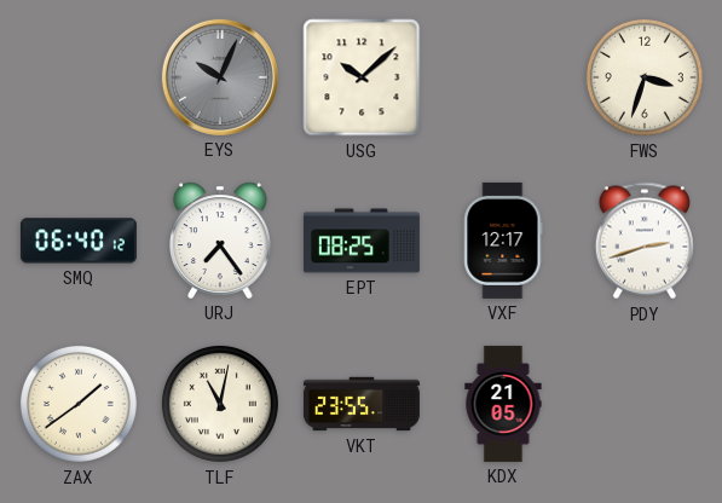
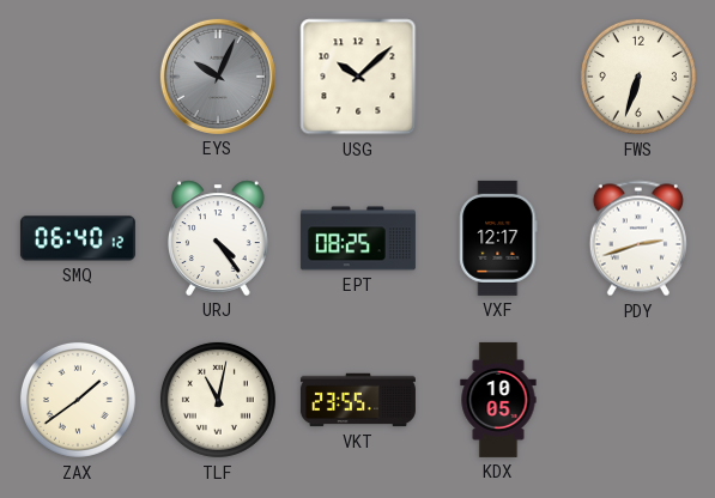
FWS: 3:33 -> 6:33 (638, 77)
URJ: 7:24 -> 4:24 (219, 238)
KDX: 21:05 -> 10:05 (498, 400)
